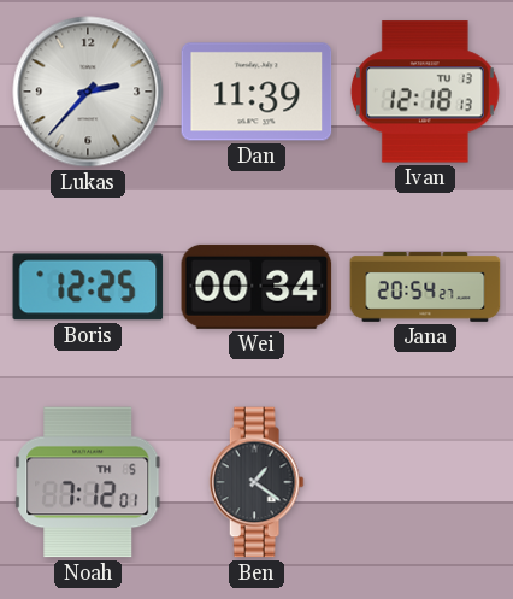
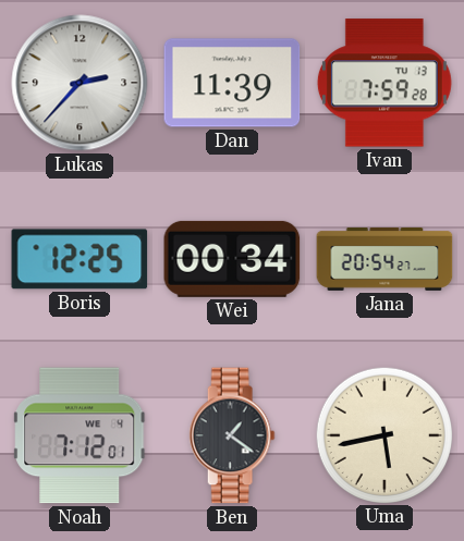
Ivan: 12:18 -> 7:59 (384, 83)
Noah date: TH 5 -> WE 4 (81, 435)
Uma: none -> 5:43 (383, 434)
